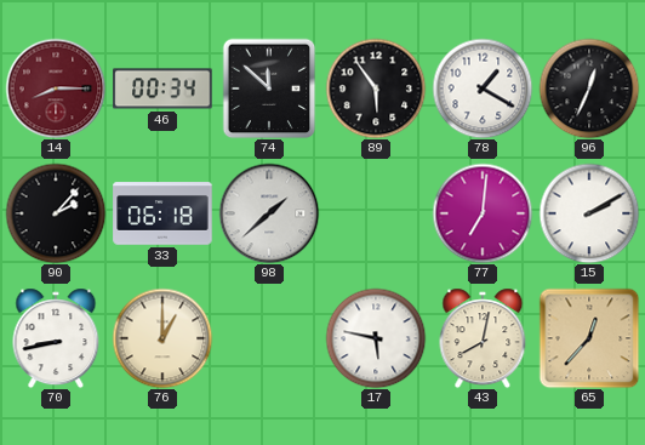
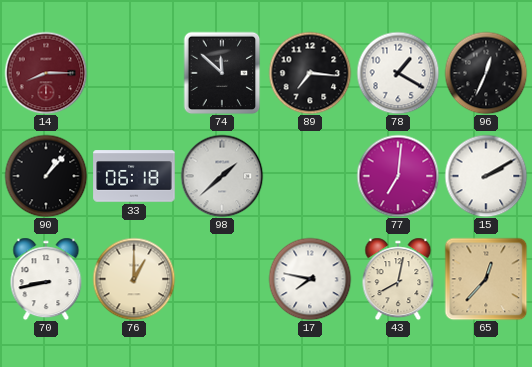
46: 00:34 -> none (162, 89)
89: 5:54 -> 7:16 (310, 73)
90: 2:07 -> 1:07 (46, 176)
17: 5:47 -> 7:47 (310, 279)
